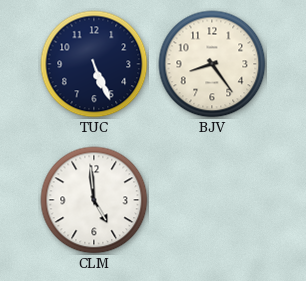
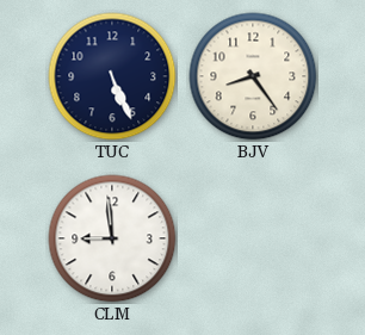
CLM: 4:59 -> 8:59 (112, 238)
